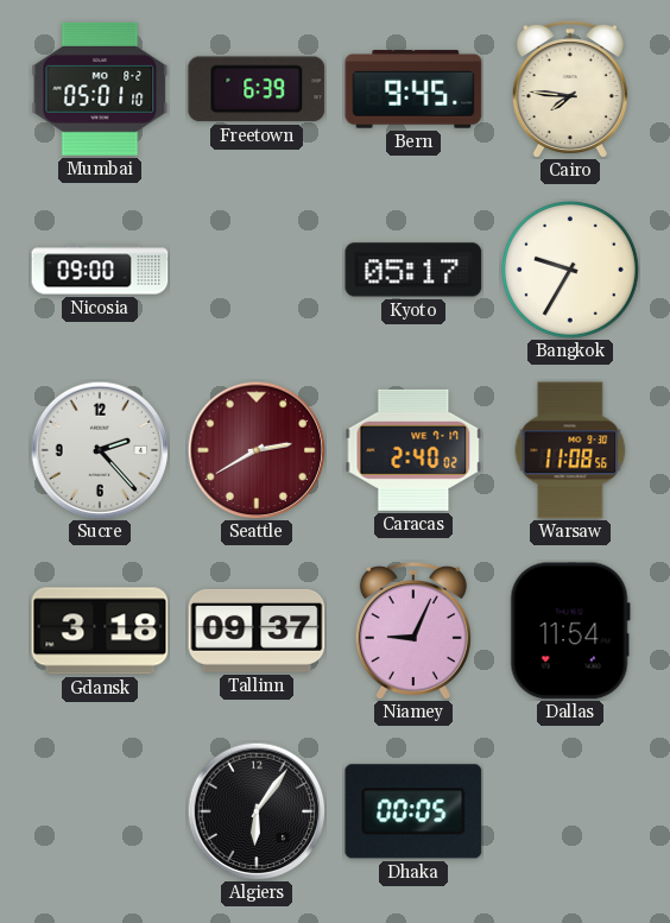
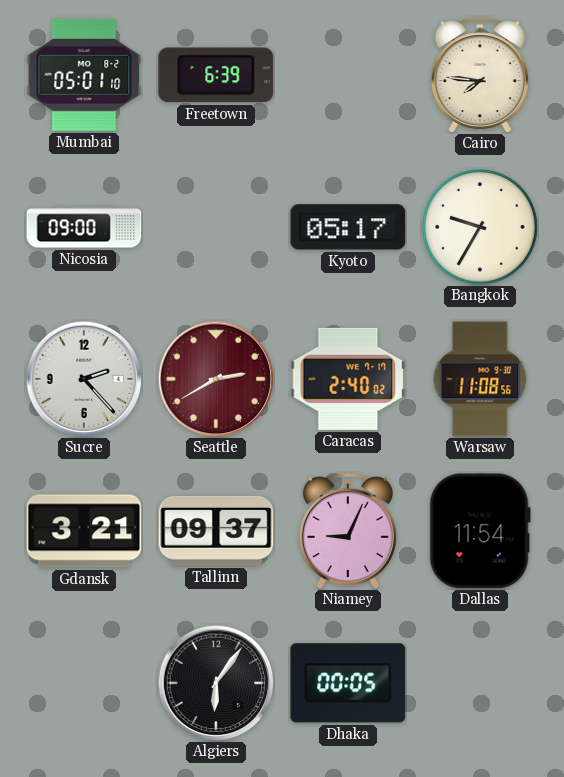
Bern: 9:45 -> none (413, 89)
Gdansk: 3:18 -> 3:21 (84, 531)
